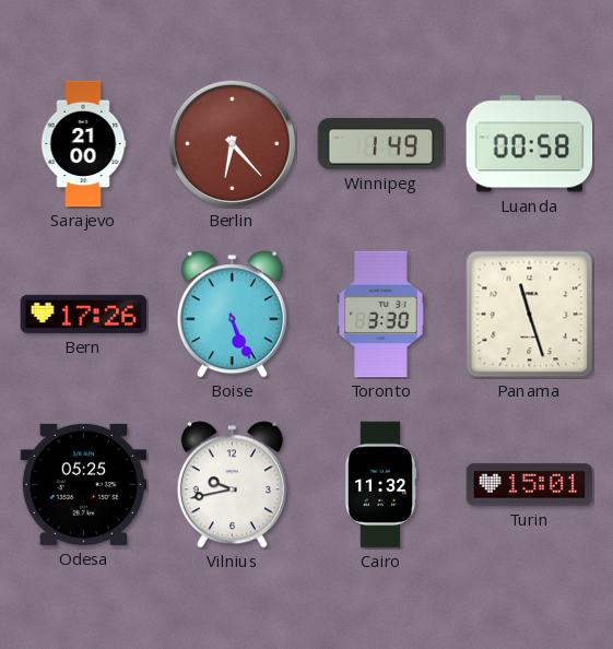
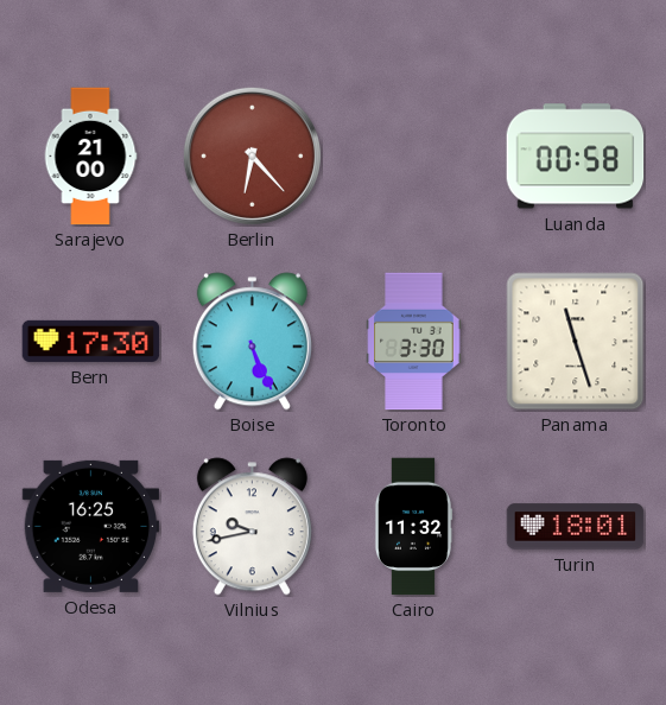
Winnipeg: 1:49 -> none (381, 144)
Bern: 17:26 -> 17:30 (91, 341)
Odesa: 05:25 -> 16:25 (91, 526)
Turin: 15:01 -> 18:01 (576, 527)
